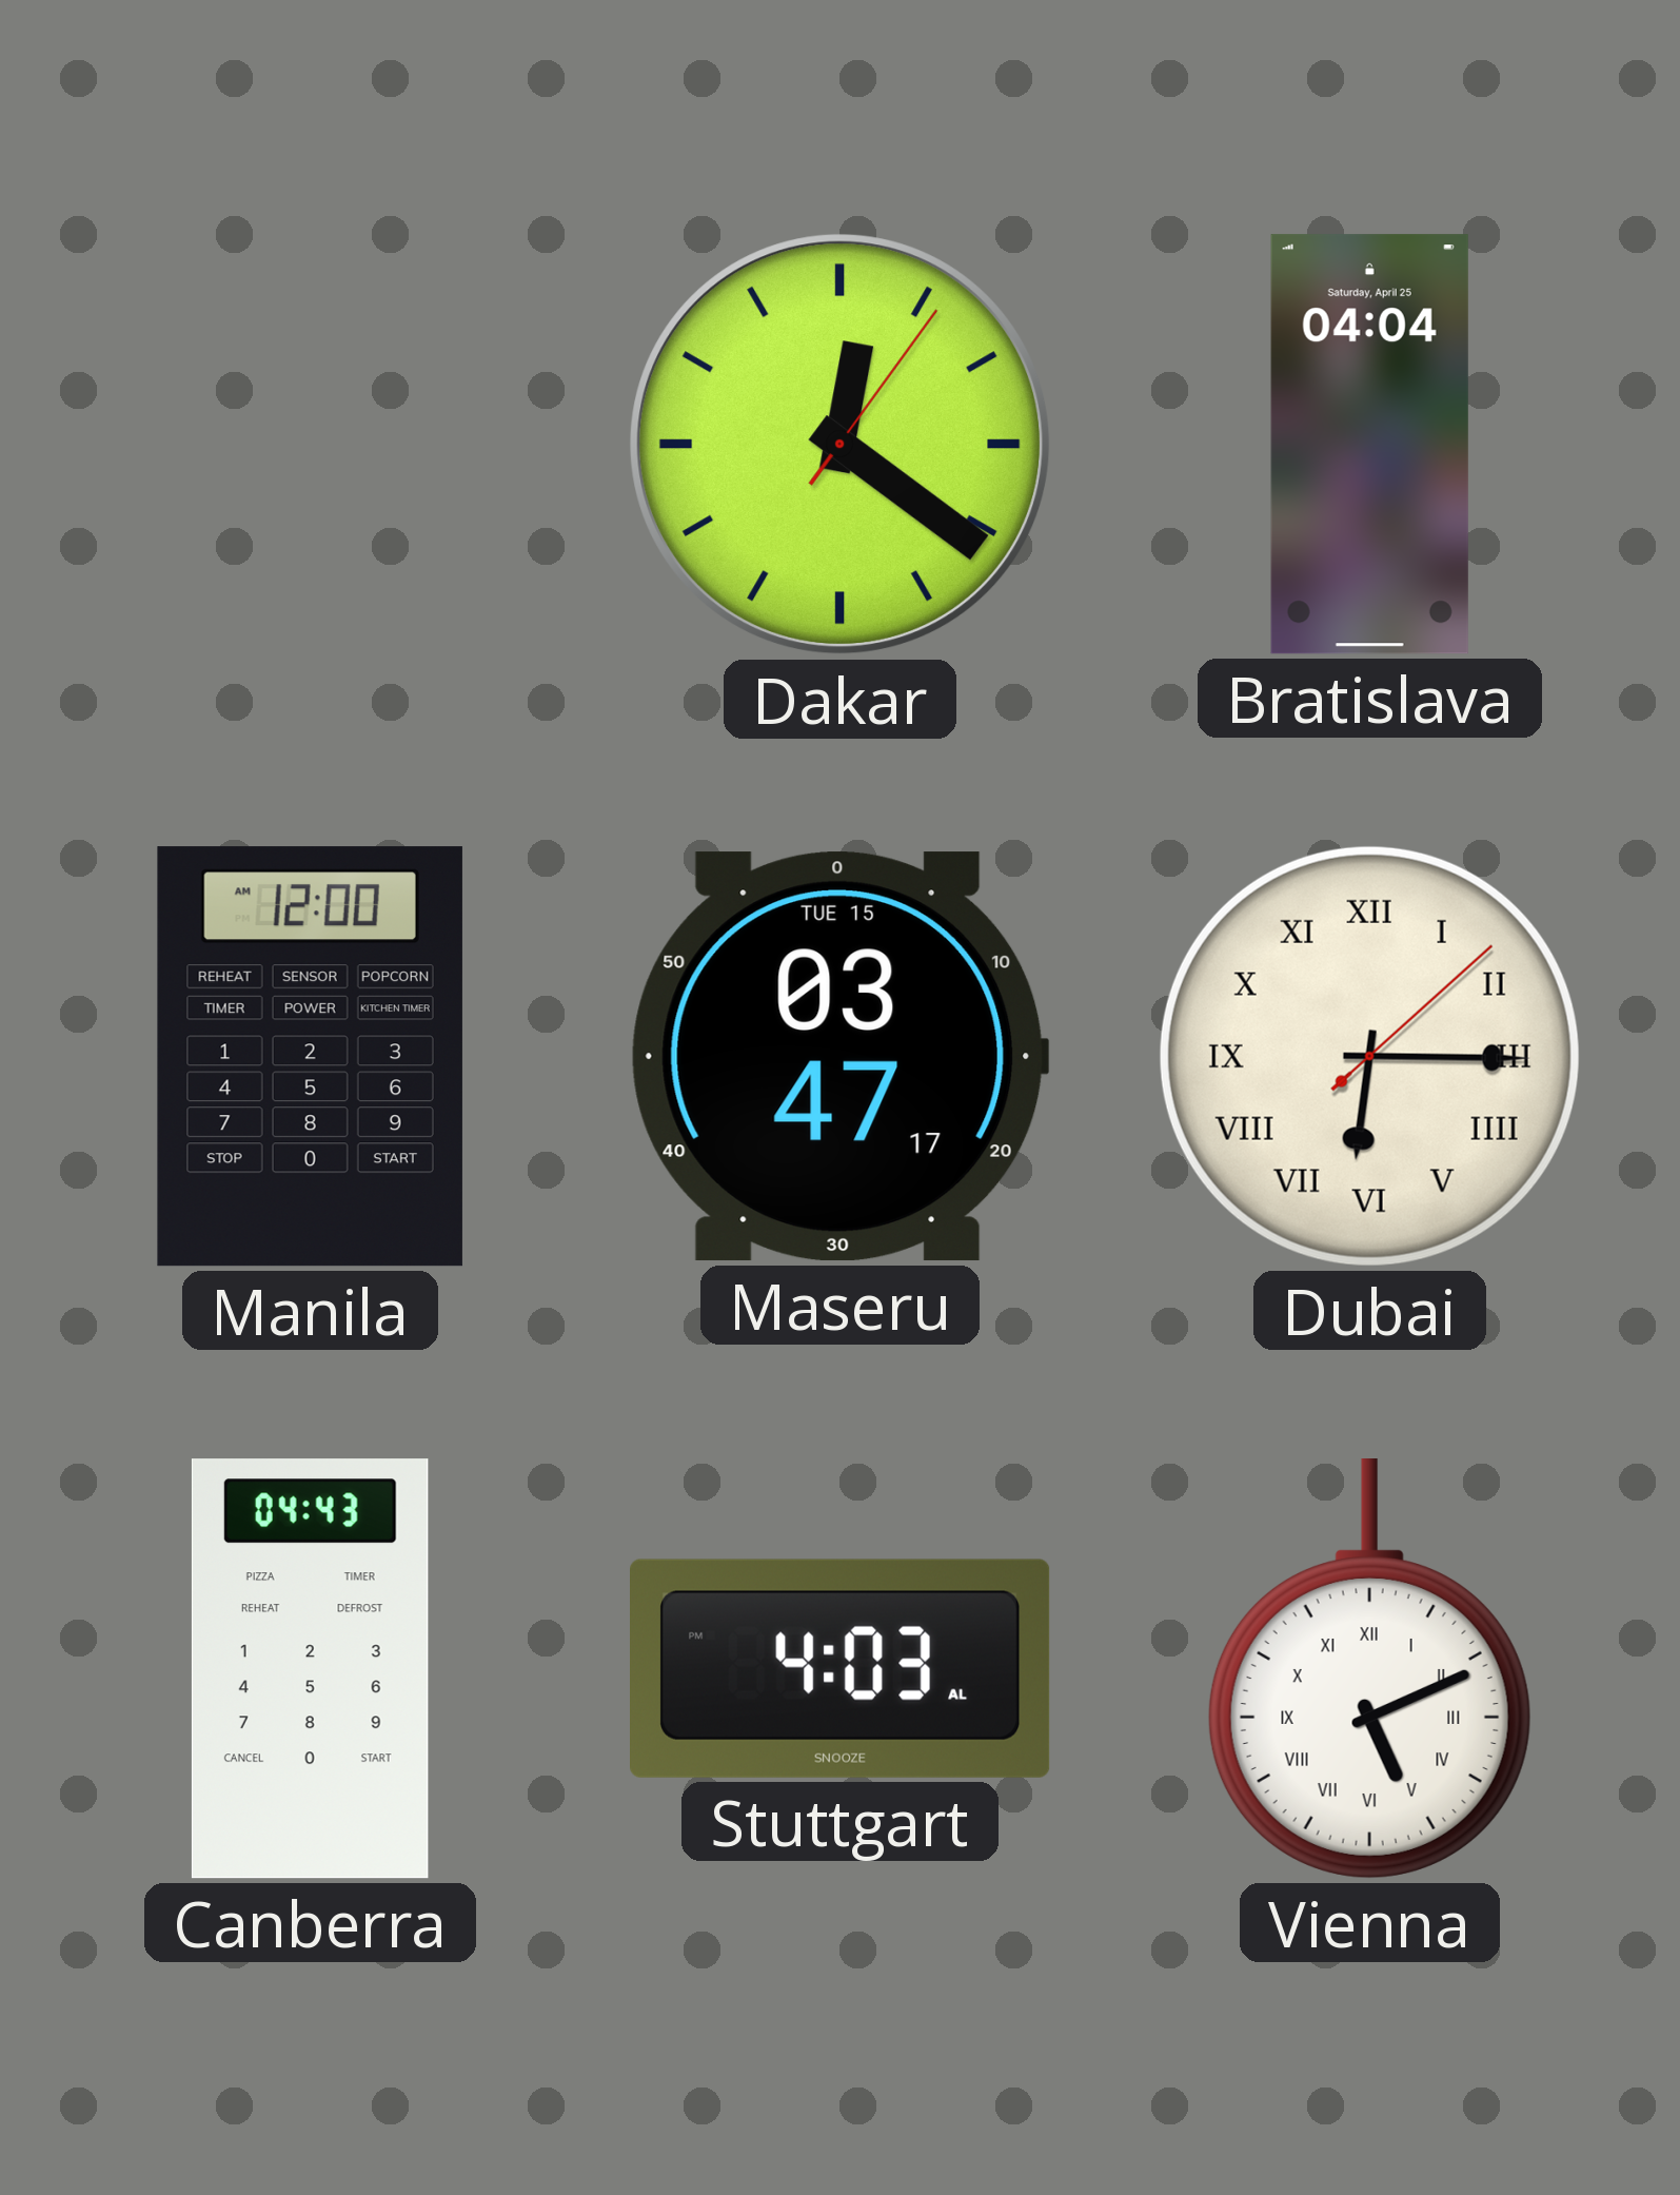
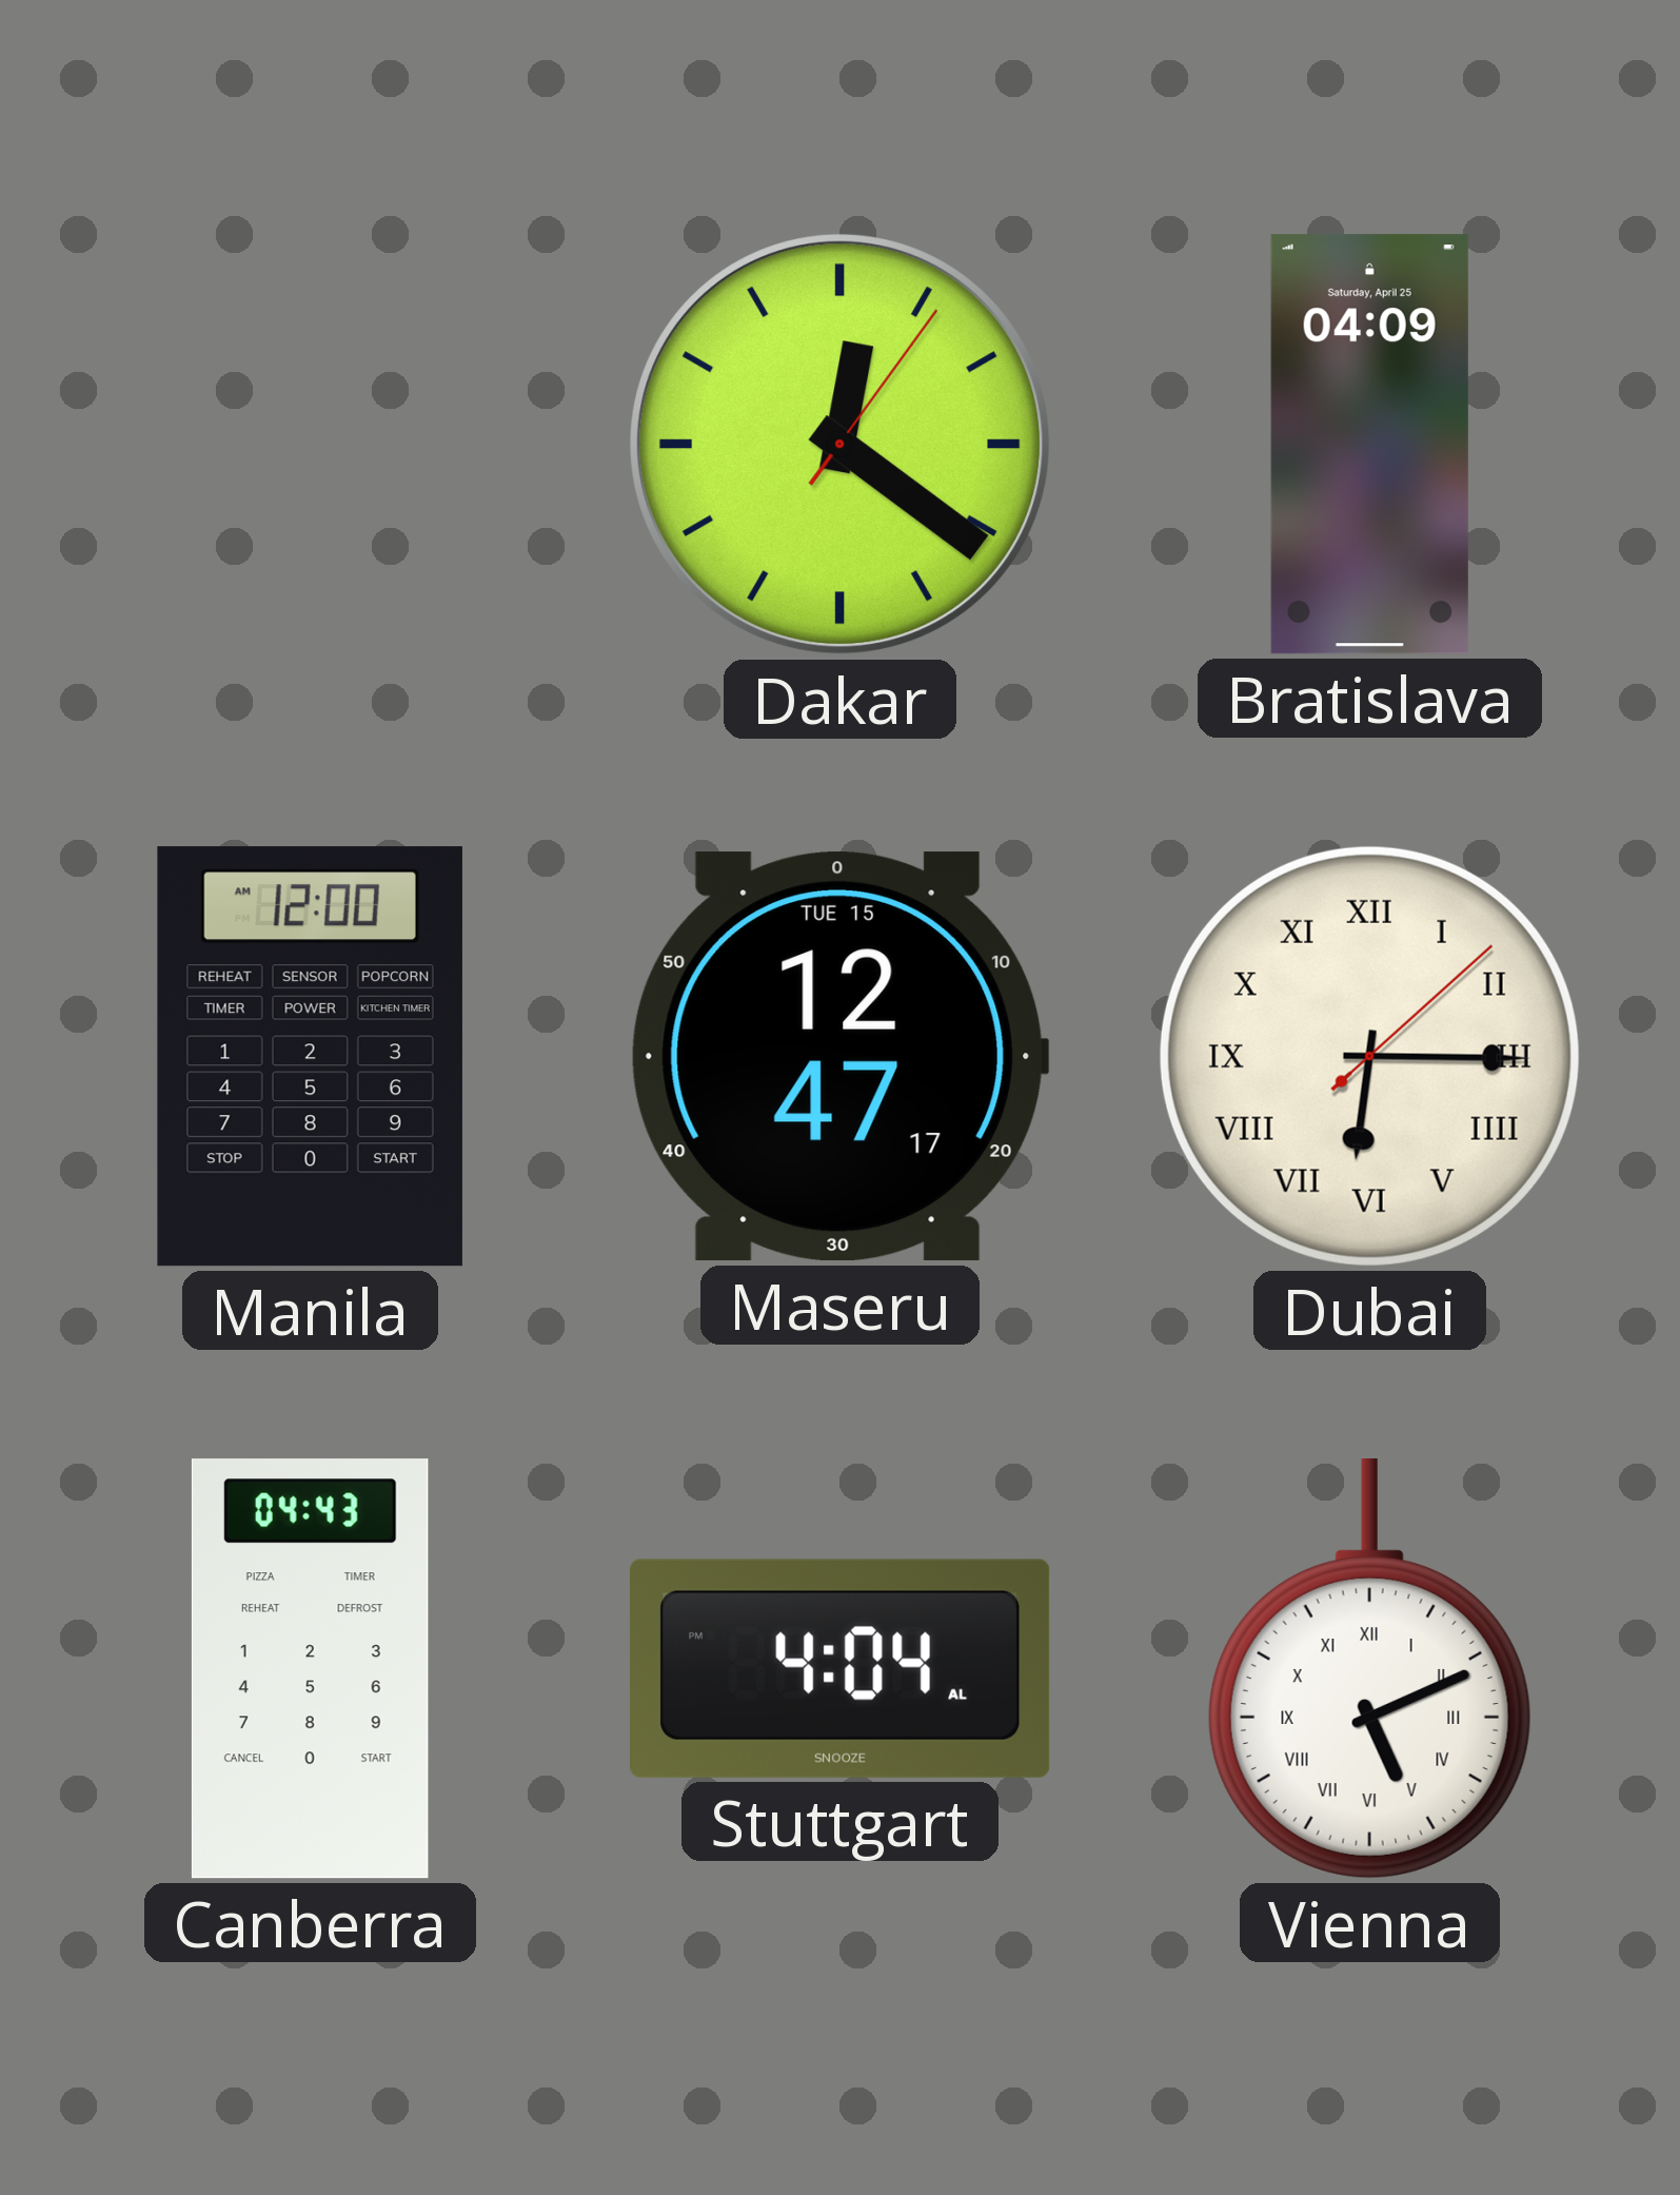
Bratislava: 04:04 -> 04:09 (1369, 445)
Maseru: 03:47 -> 12:47 (839, 1057)
Stuttgart: 4:03 -> 4:04 (841, 1668)
